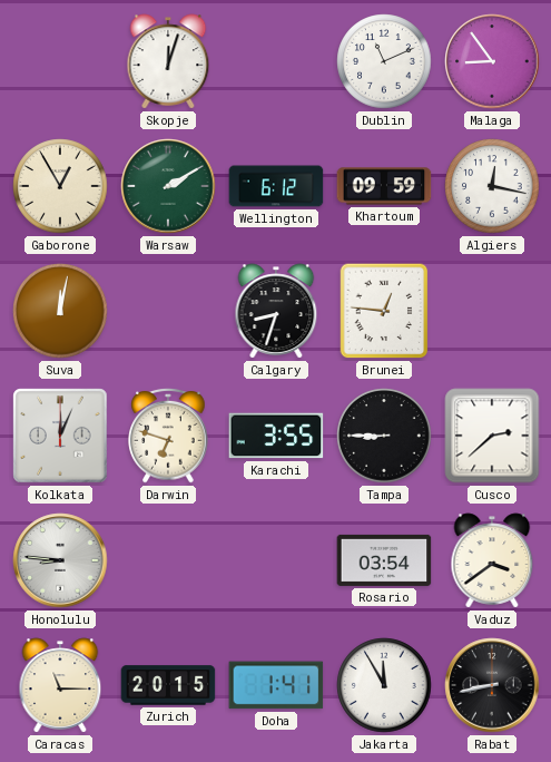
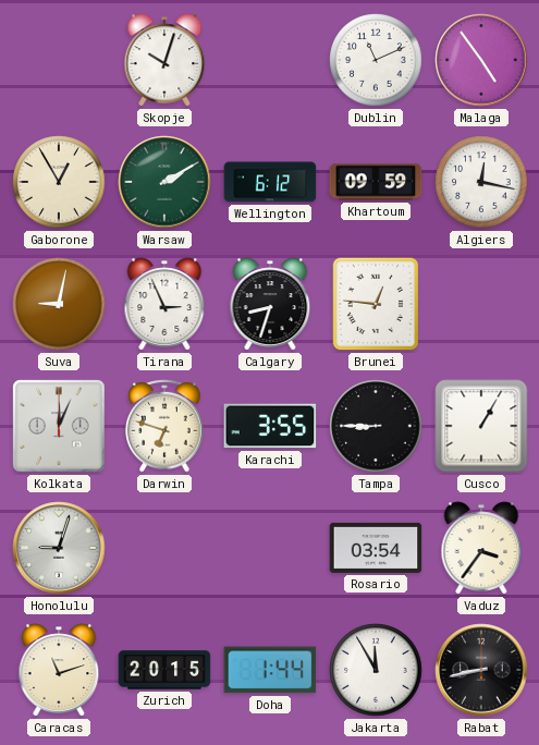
Skopje: 12:03 -> 10:03 (164, 60)
Malaga: 8:54 -> 4:54 (481, 60)
Suva: 12:02 -> 9:02 (59, 304)
Tirana: none -> 2:56 (164, 304)
Cusco: 2:38 -> 1:05 (481, 426)
Honolulu: 8:46 -> 9:03 (59, 548)
Vaduz: 3:39 -> 3:36 (481, 548)
Caracas: 11:15 -> 11:12 (59, 670)
Doha: 1:41 -> 1:44 (270, 670)
